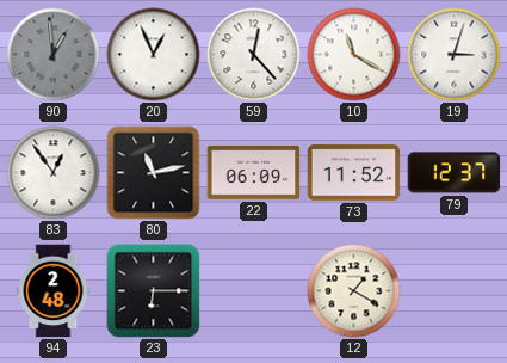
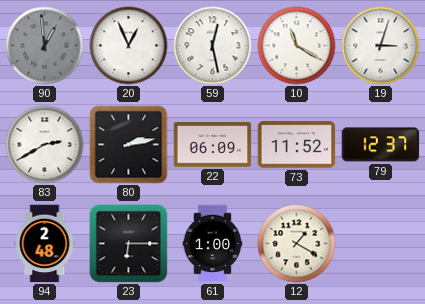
59: 12:23 -> 12:28 (213, 46)
83: 12:54 -> 2:40 (45, 145)
80: 11:13 -> 2:13 (129, 145)
61: none -> 1:00 (213, 244)
